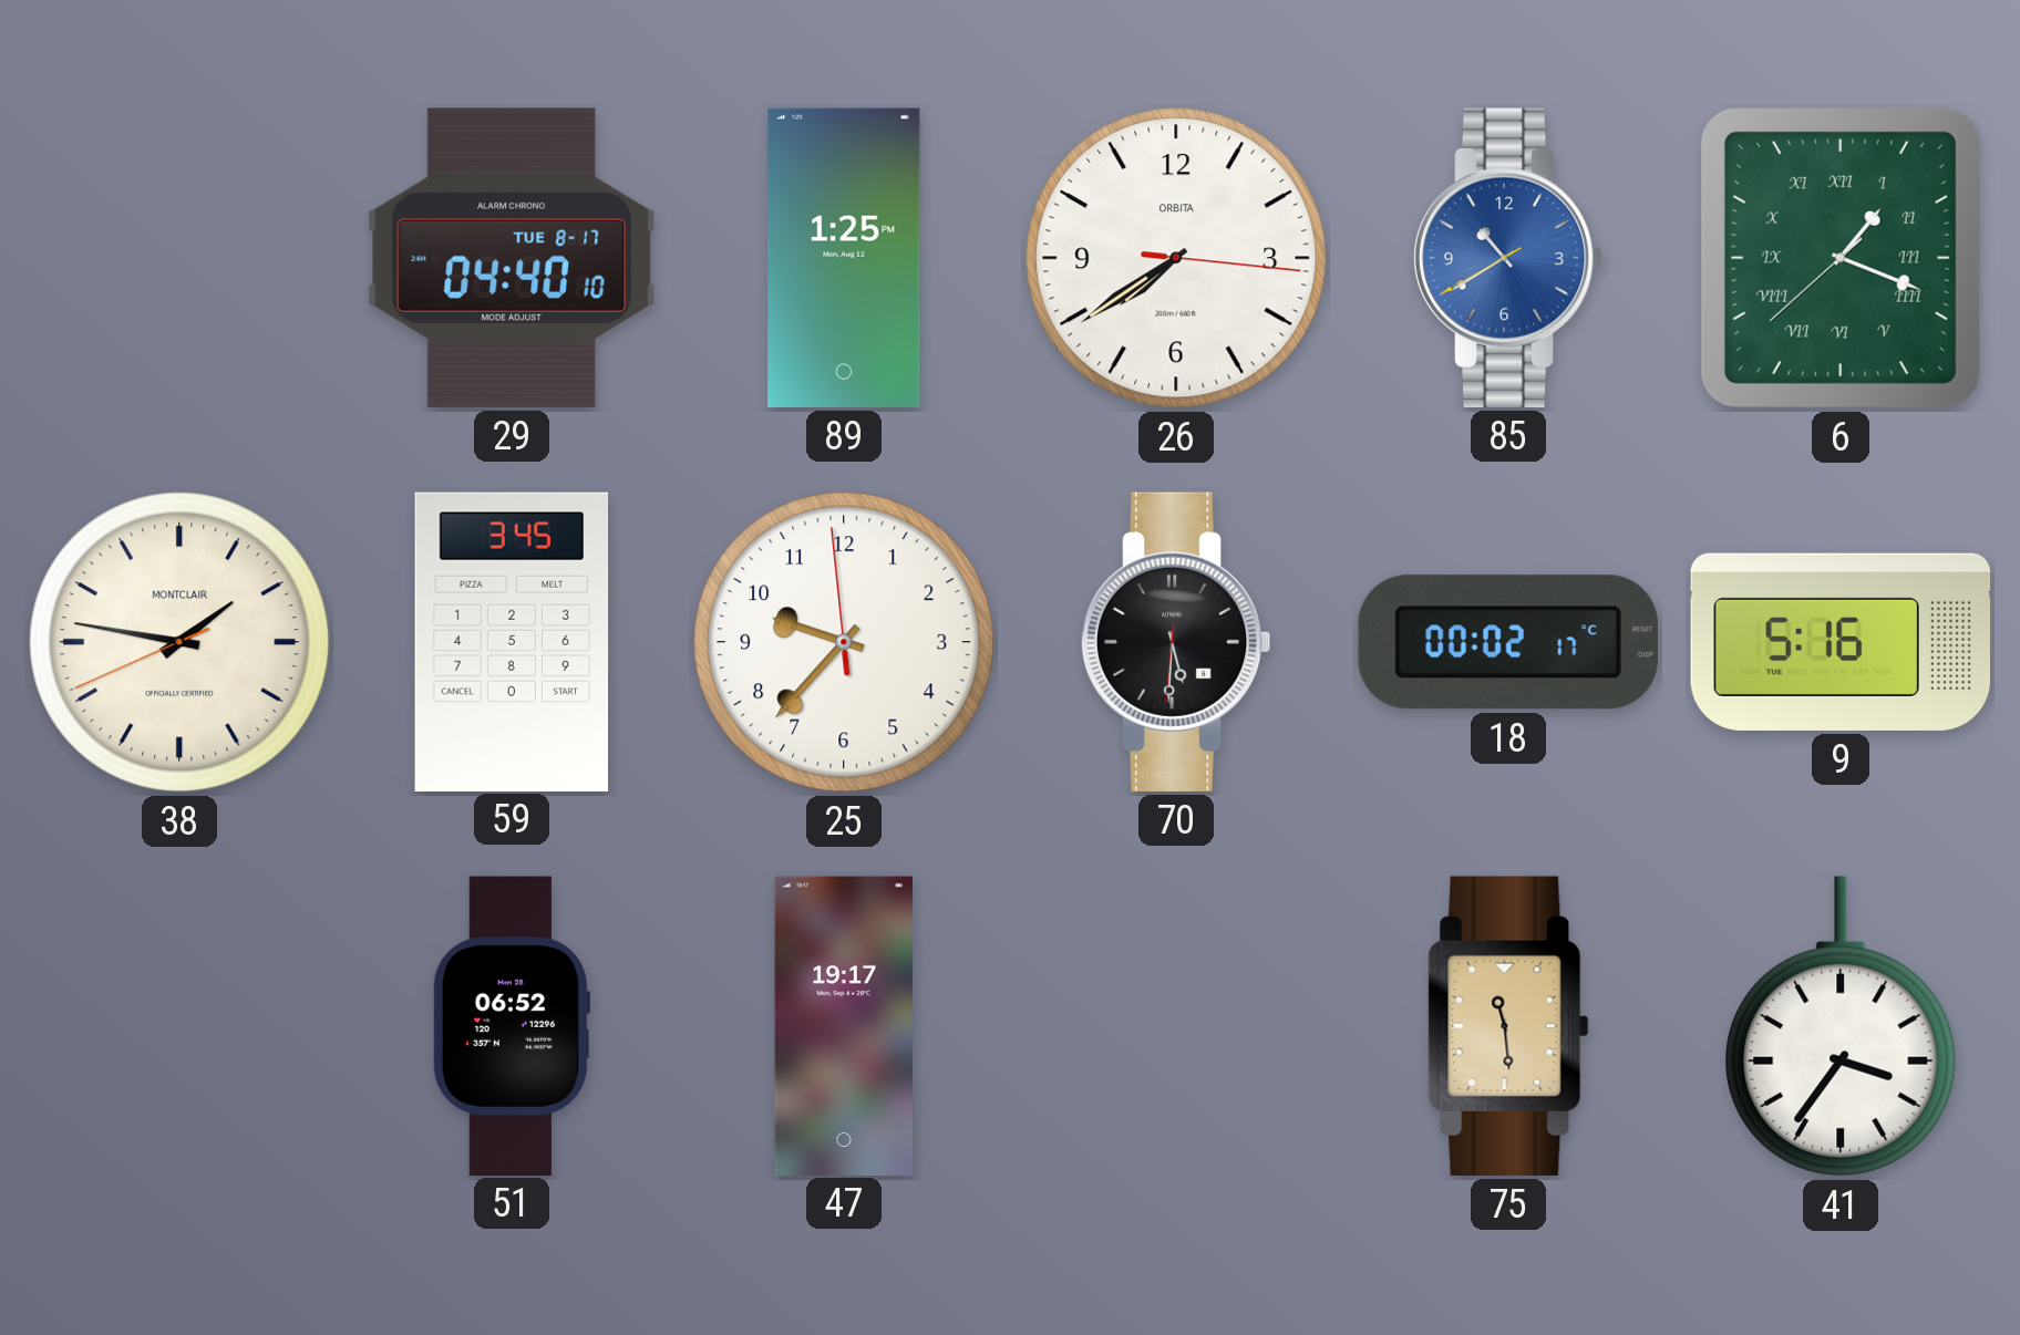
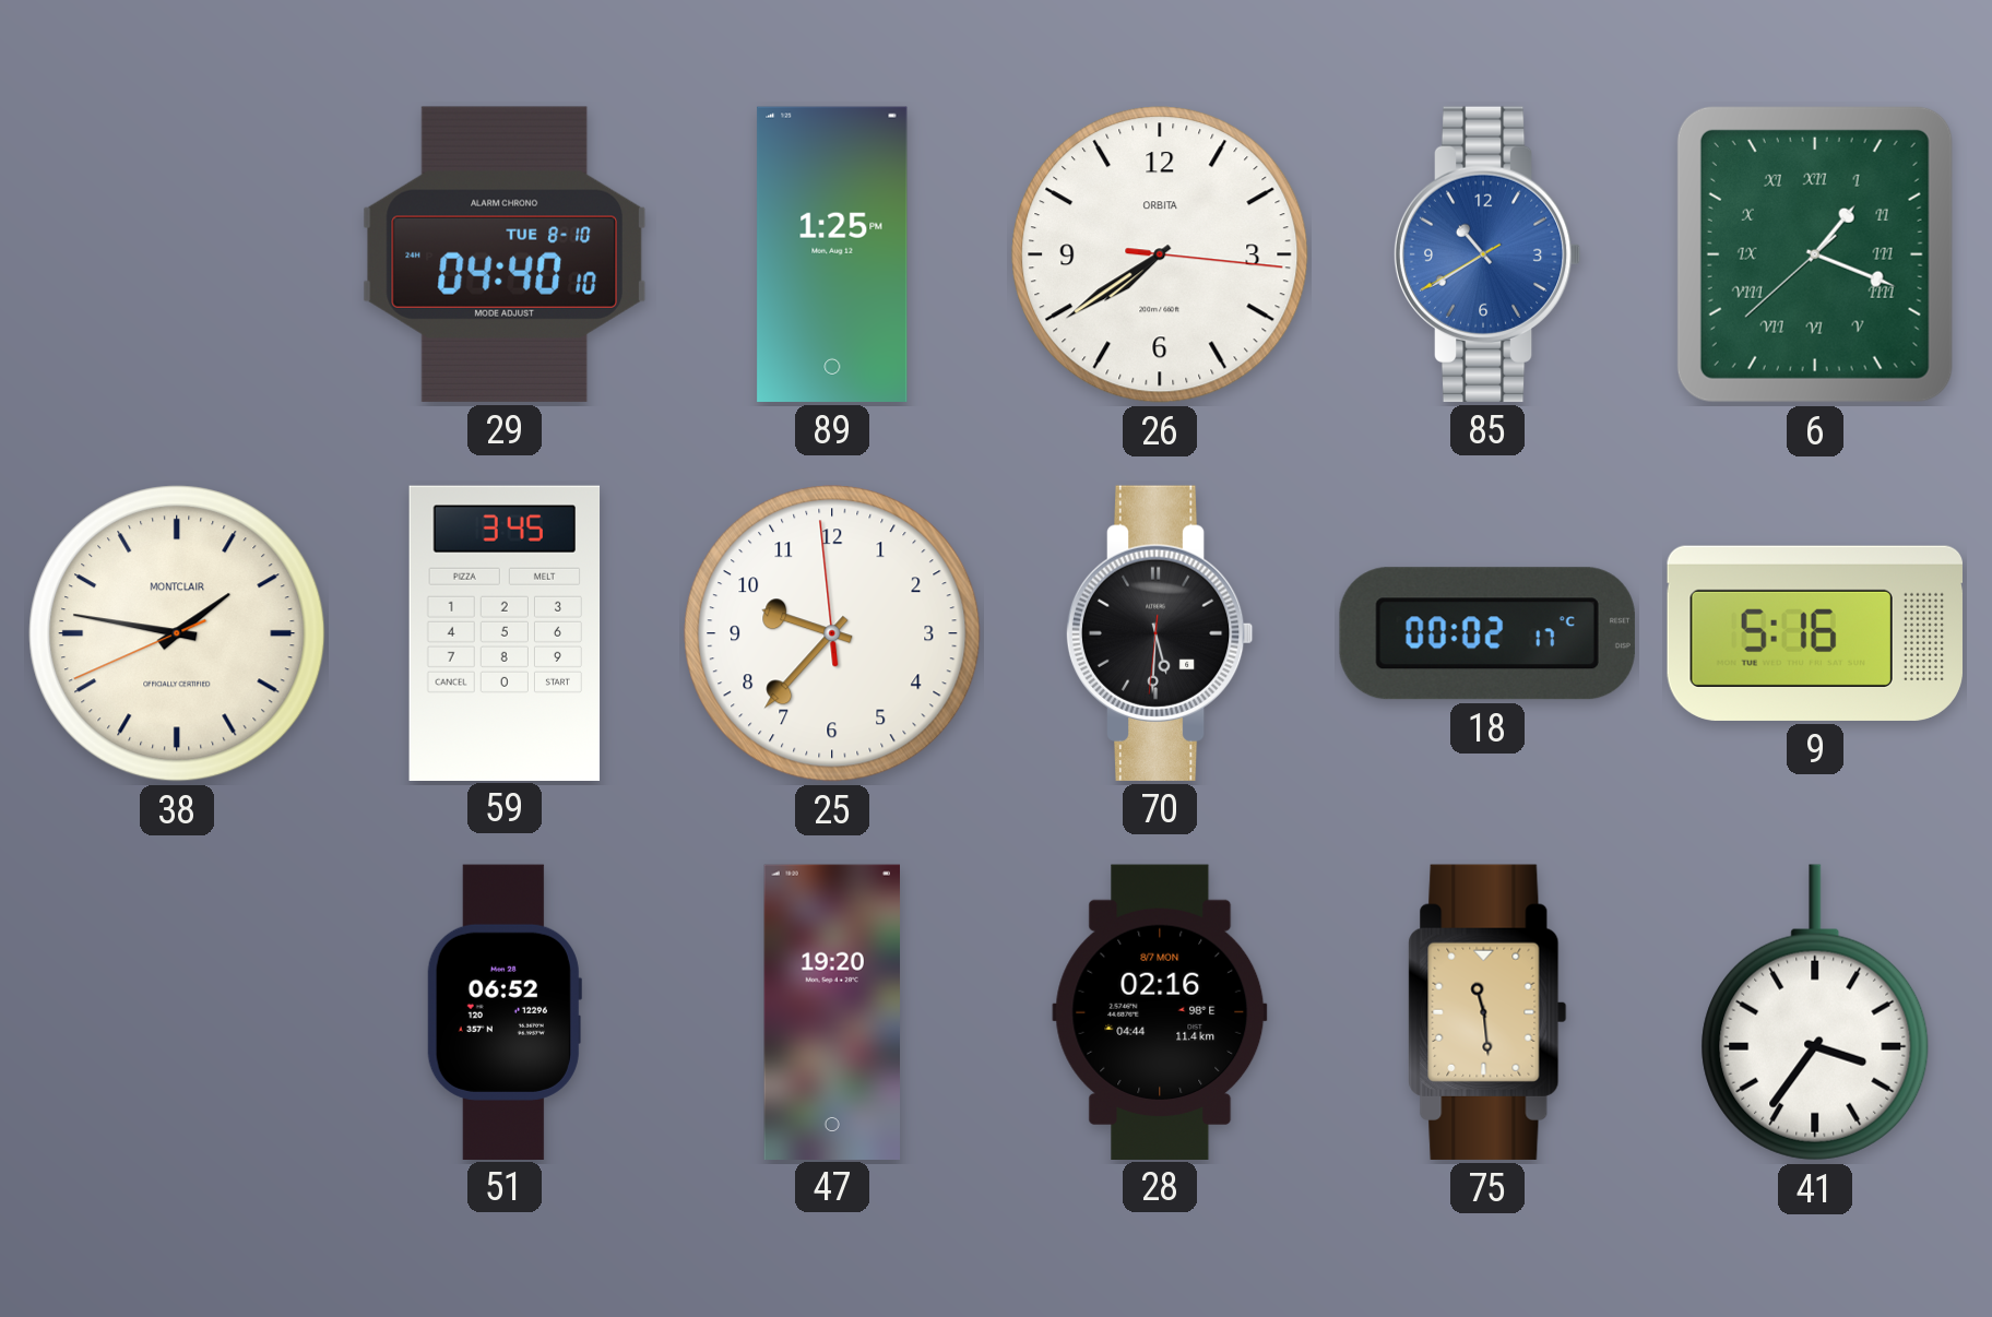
29 date: TUE 8-17 -> TUE 8-10 (505, 254)
47: 19:17 -> 19:20 (831, 1011)
28: none -> 02:16 (1160, 1011)
